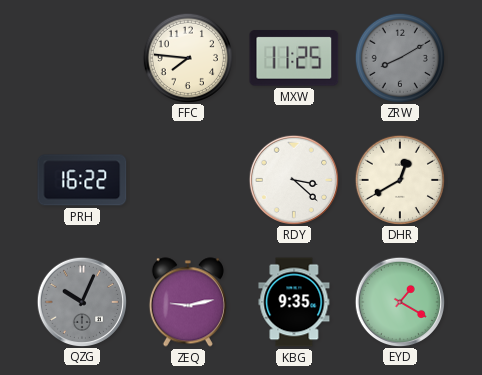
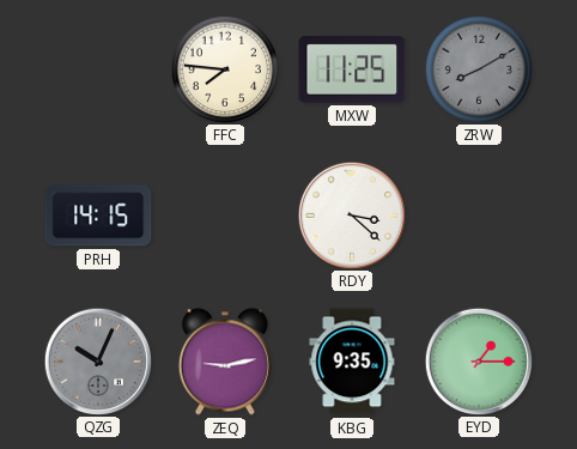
PRH: 16:22 -> 14:15 (98, 216)
DHR: 12:40 -> none (399, 179)
EYD: 1:20 -> 1:15 (478, 360)
